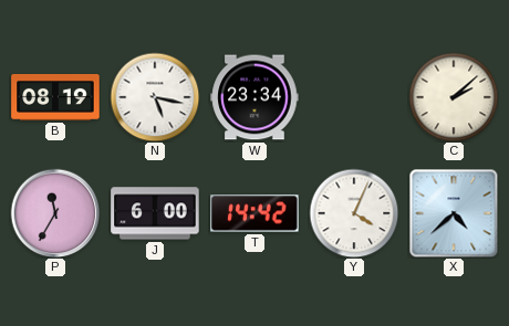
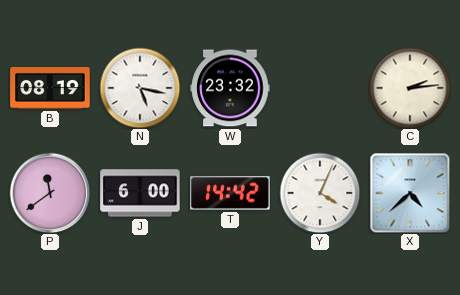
W: 23:34 -> 23:32 (230, 88)
C: 2:08 -> 2:14 (410, 88)
P: 11:35 -> 11:39 (50, 193)
